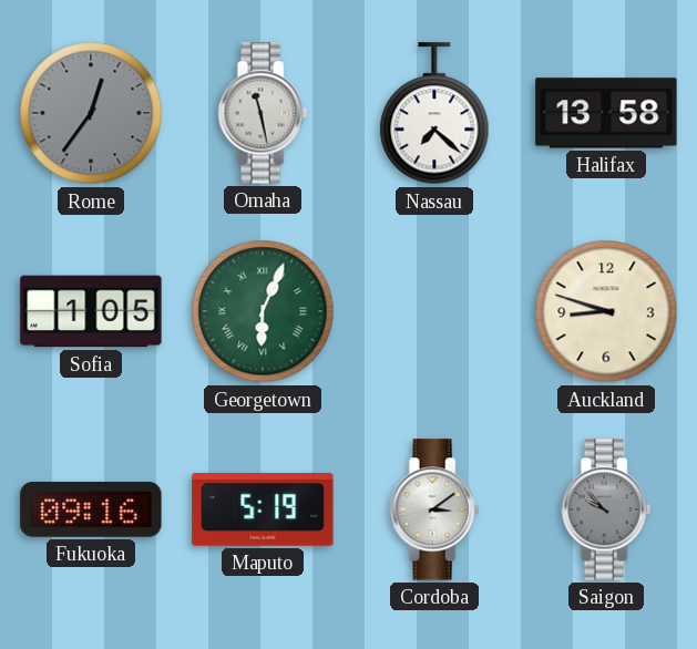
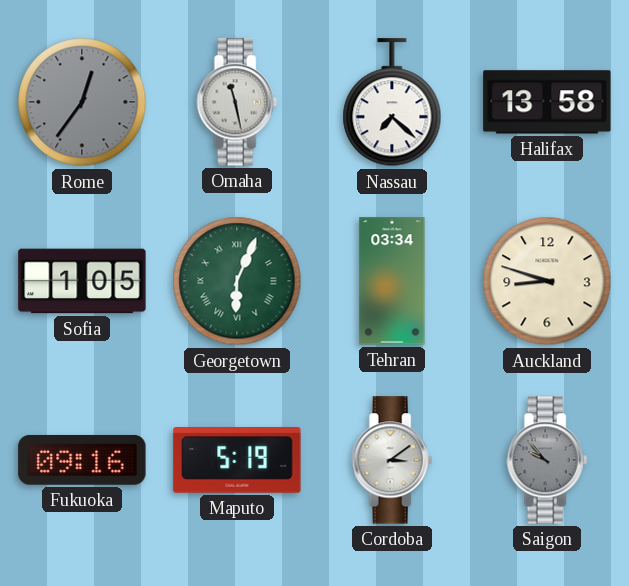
Tehran: none -> 03:34 (392, 281)
